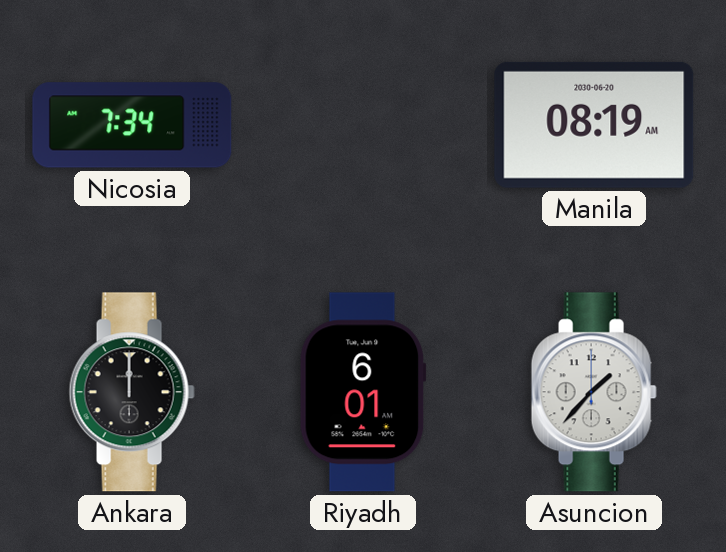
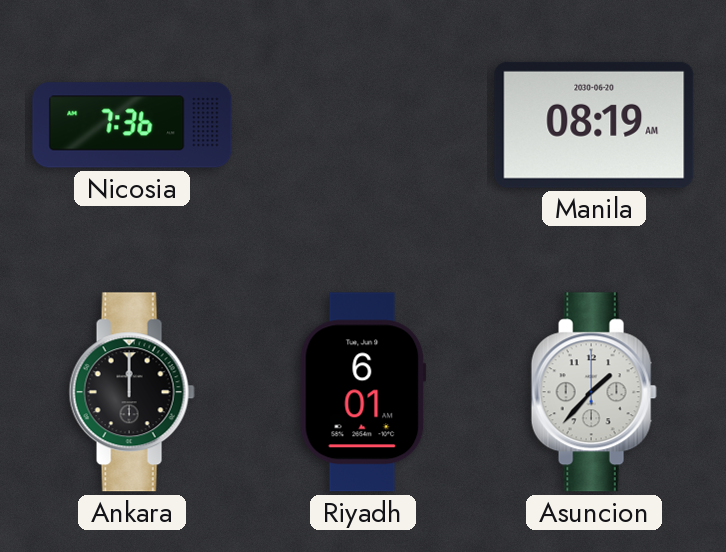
Nicosia: 7:34 -> 7:36 (132, 125)
